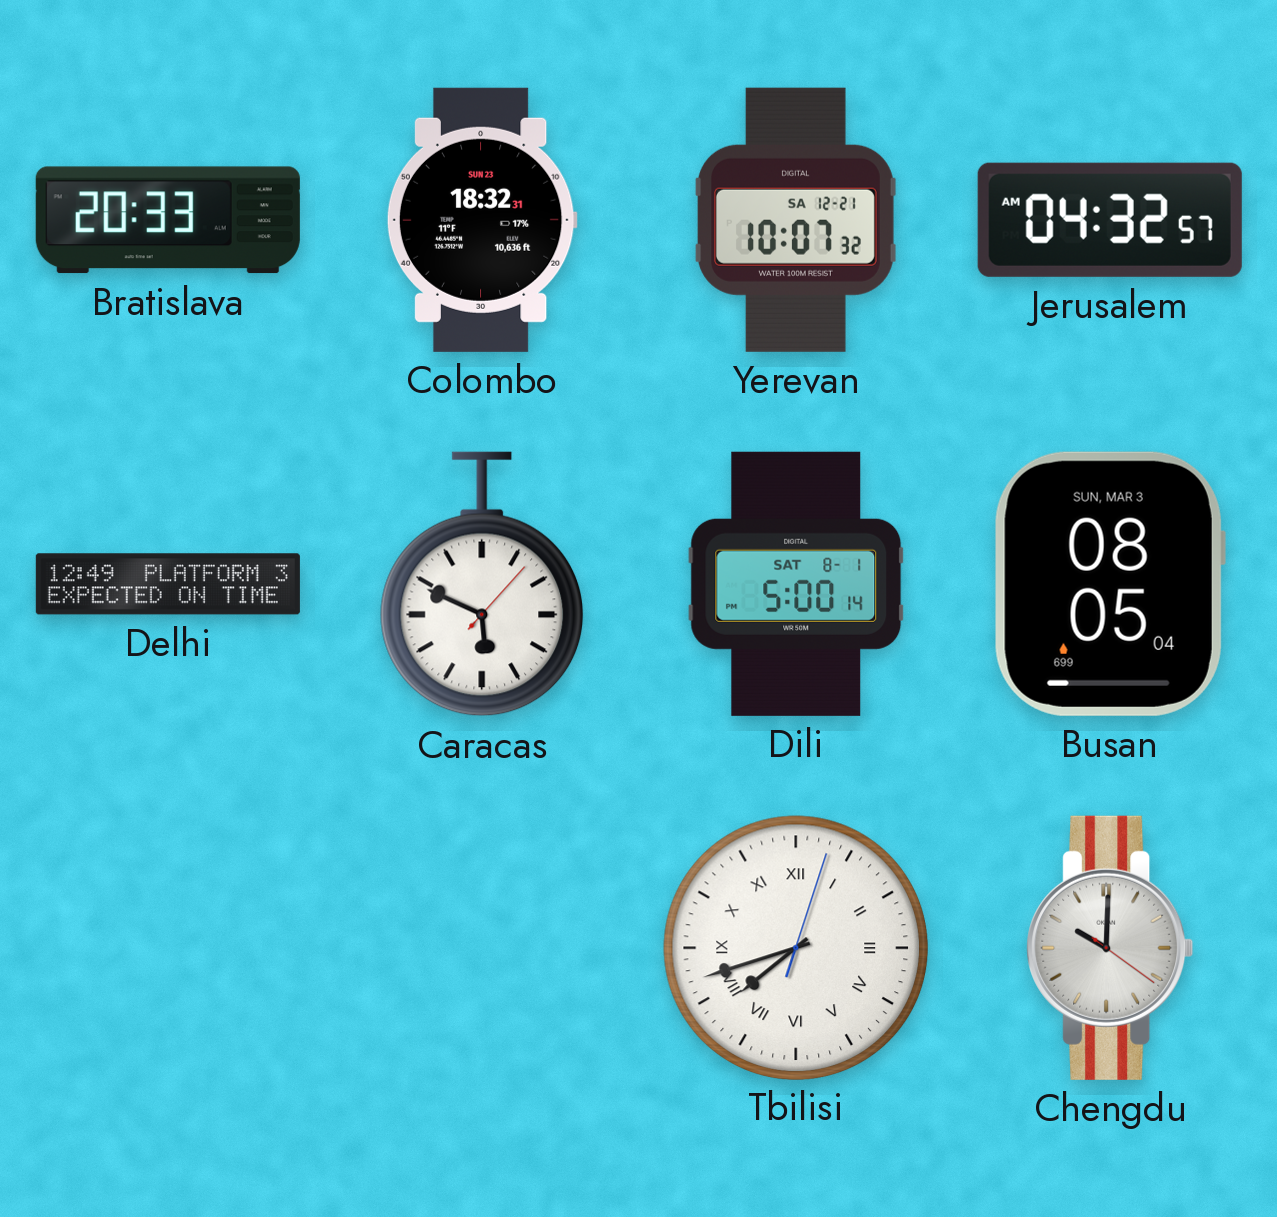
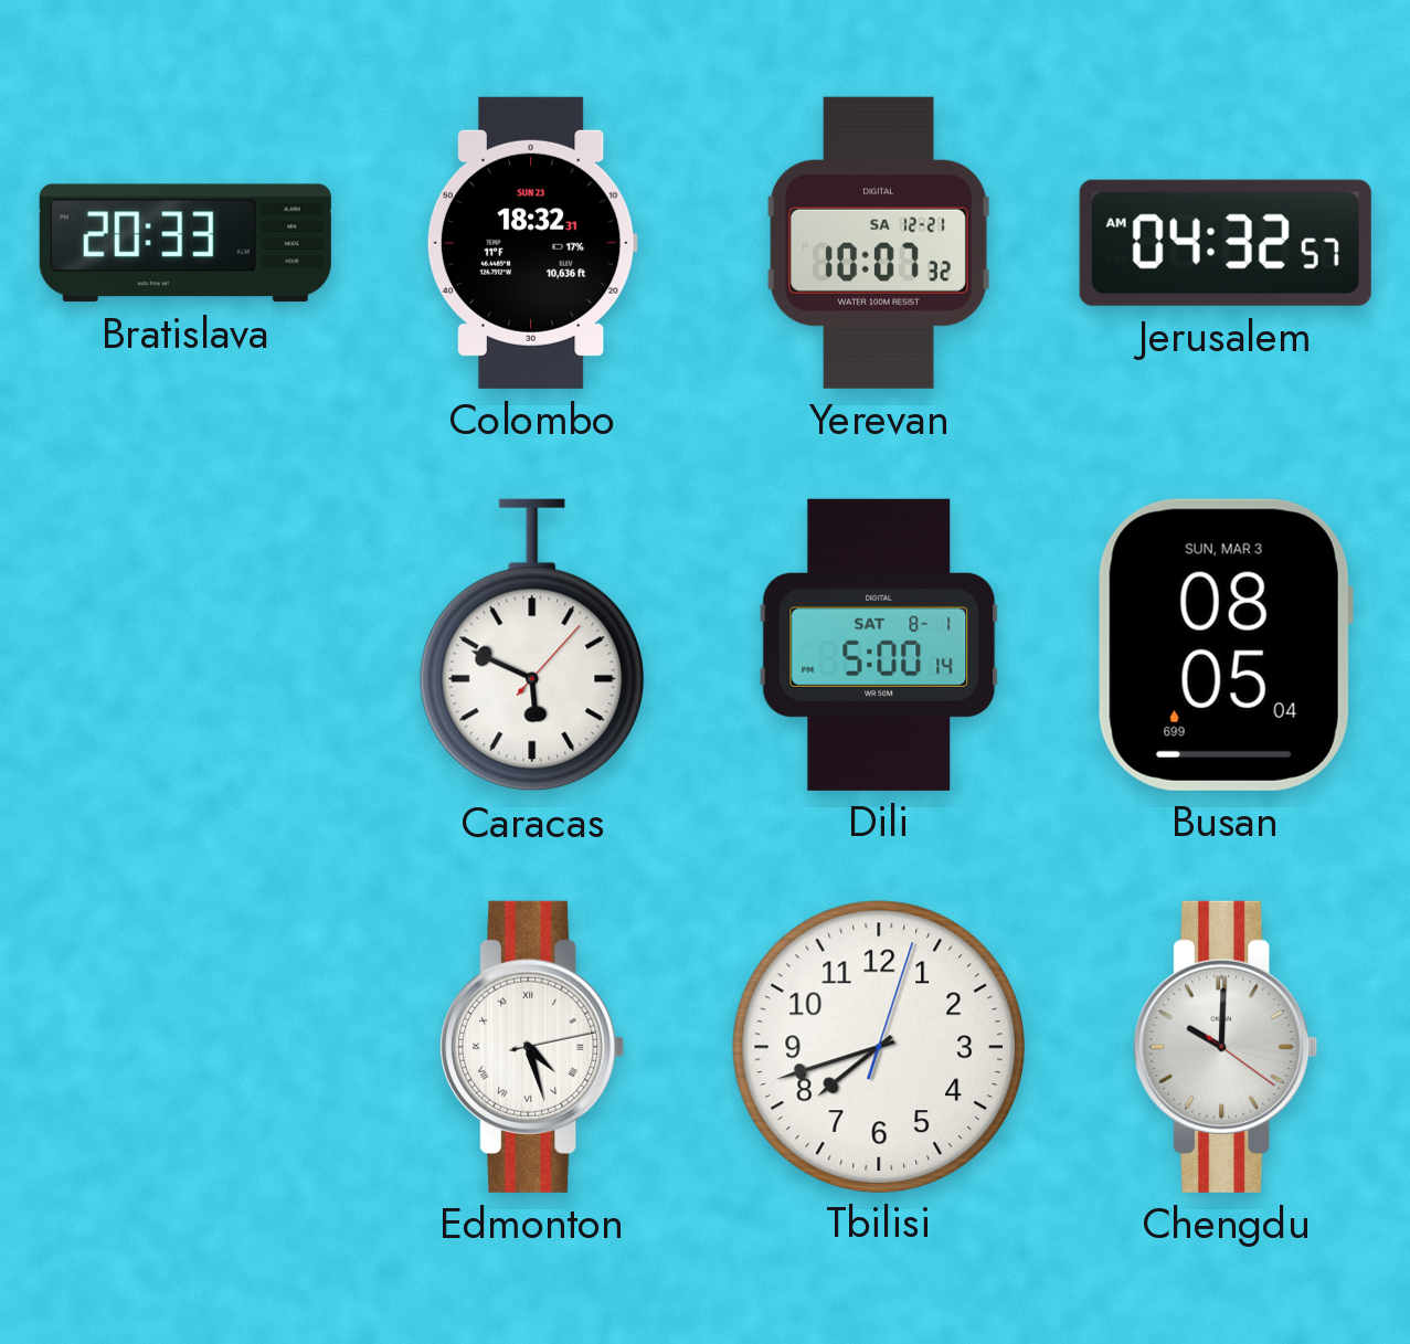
Delhi: 12:49 -> none (168, 584)
Edmonton: none -> 4:27 (532, 1047)
Tbilisi numerals: Roman -> Arabic (878, 1046)
